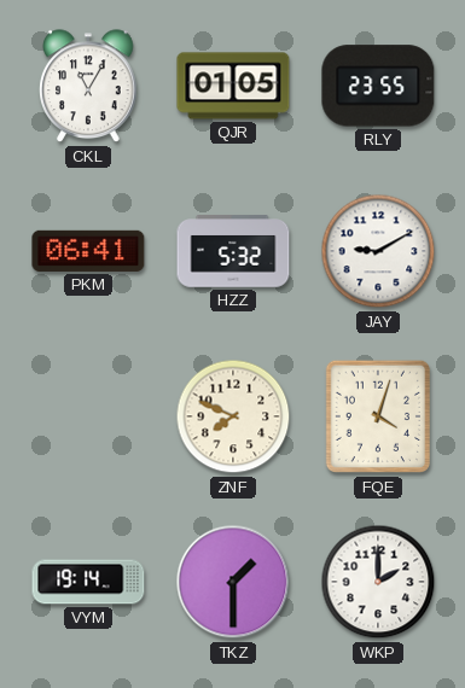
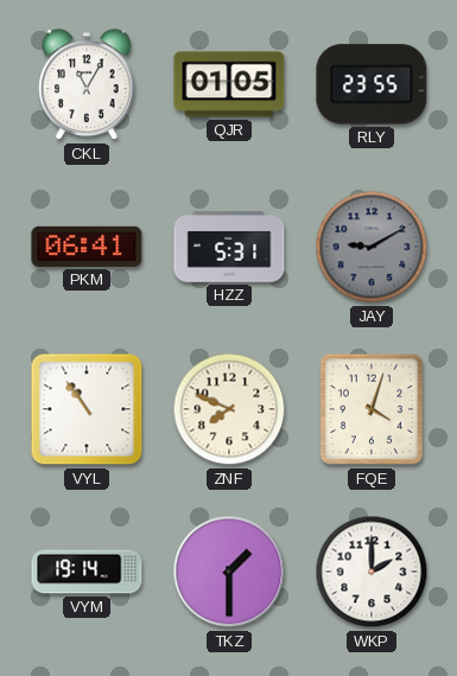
HZZ: 5:32 -> 5:31 (229, 247)
JAY dial: white -> grey (372, 247)
VYL: none -> 10:54 (87, 409)
